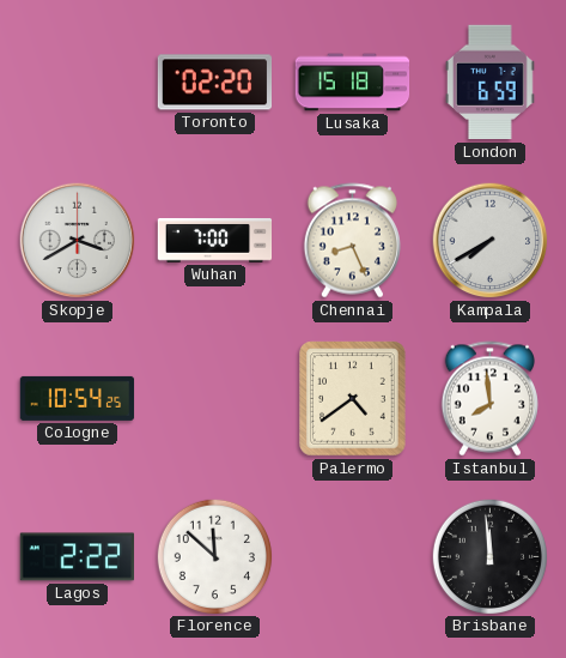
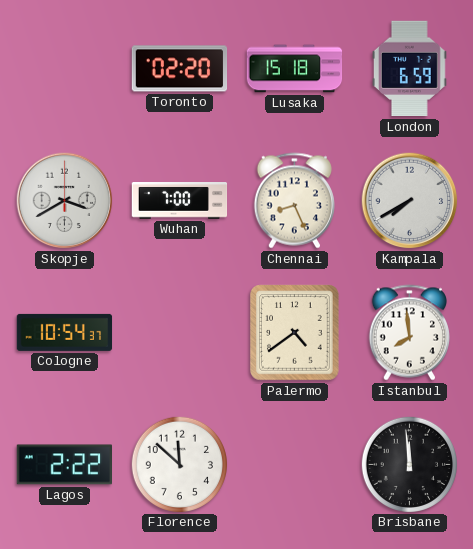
Cologne: 10:54:25 -> 10:54:37 (65, 332)
